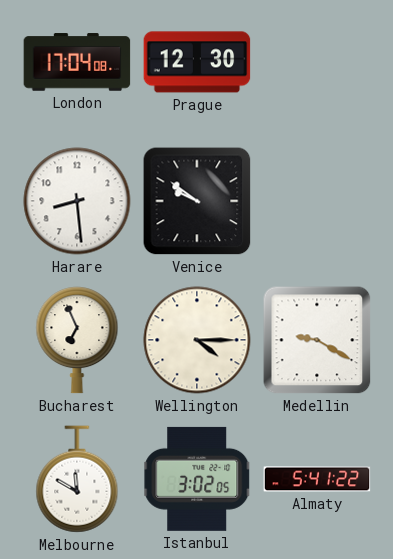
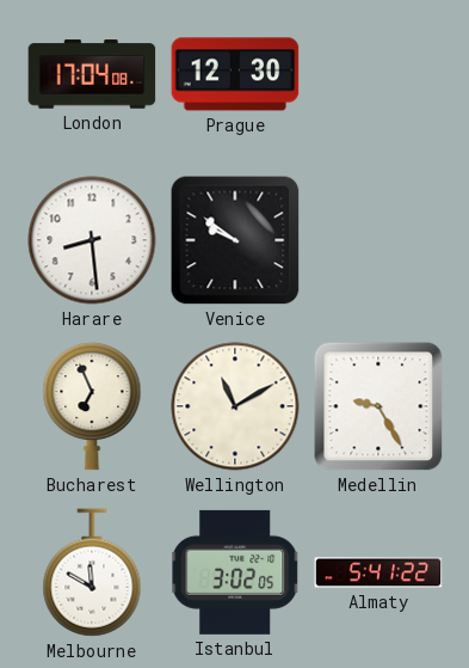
Wellington: 4:15 -> 11:10 (235, 406)
Medellin: 9:20 -> 9:25 (378, 406)
